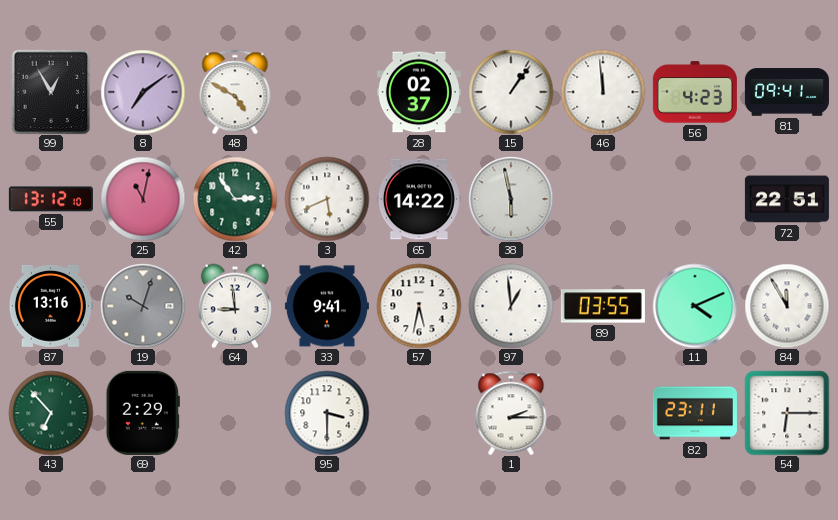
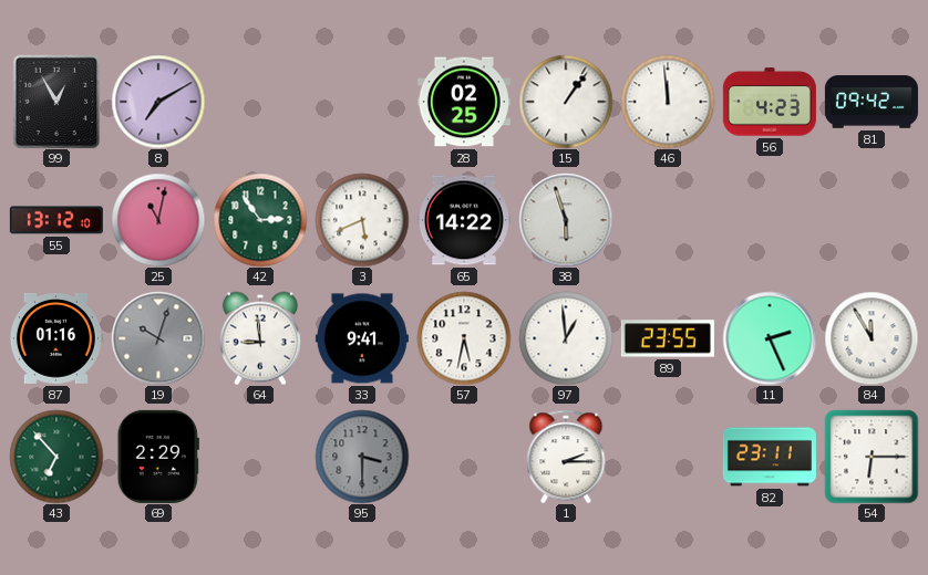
8: 7:09 -> 7:10 (158, 102)
48: 4:50 -> none (235, 92)
28: 02:37 -> 02:25 (464, 102)
81: 09:41 -> 09:42 (872, 102)
38: 5:58 -> 5:57 (566, 220)
72: 22:51 -> none (787, 199)
87: 13:16 -> 01:16 (56, 338)
89: 03:55 -> 23:55 (668, 338)
11: 4:11 -> 2:26 (770, 338)
95 dial: white -> grey (362, 457)
